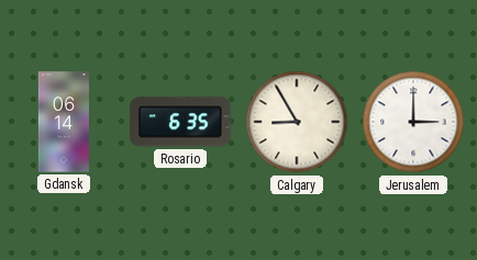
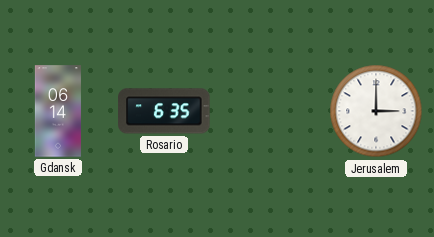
Calgary: 8:55 -> none (297, 122)
